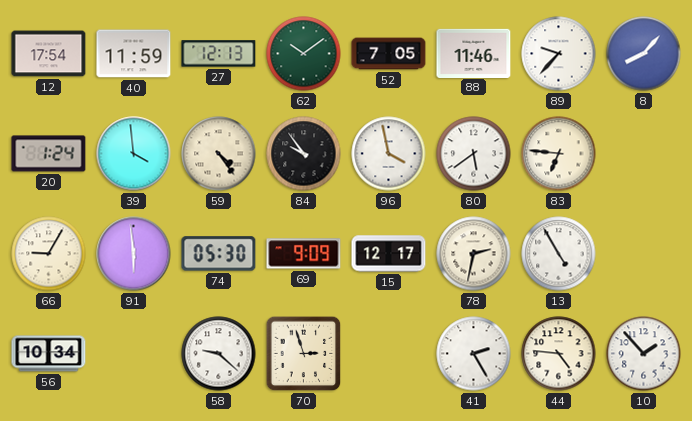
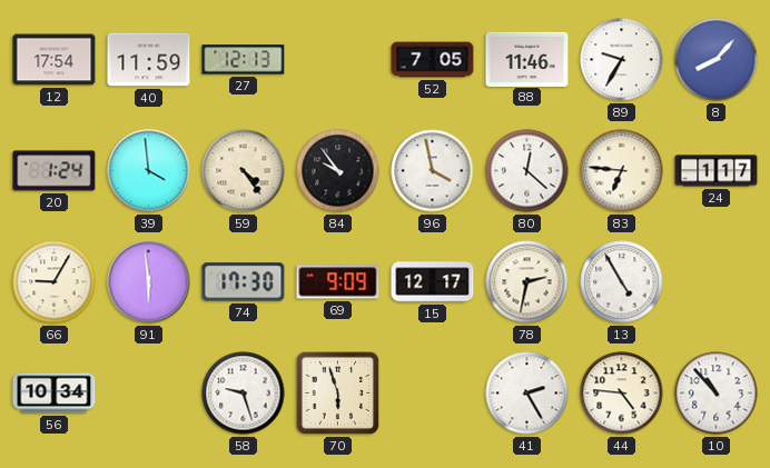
62: 10:09 -> none (304, 54)
89: 9:37 -> 9:35 (622, 60)
80: 5:39 -> 12:22 (527, 171)
24: none -> 1:17 (717, 171)
74: 05:30 -> 17:30 (244, 282)
58: 9:22 -> 9:27 (244, 394)
70: 2:57 -> 5:57 (338, 394)
10: 1:53 -> 10:53 (717, 394)
